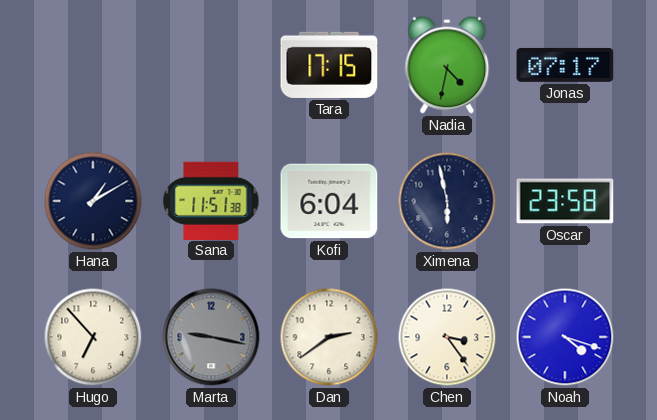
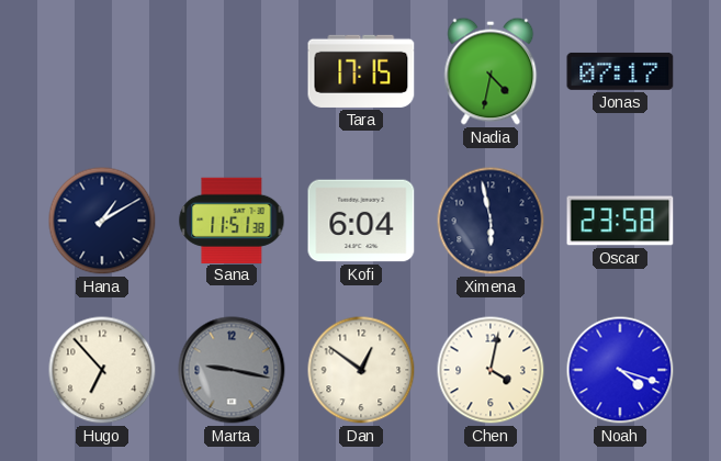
Dan: 2:39 -> 12:51 (361, 370)
Chen: 3:24 -> 4:02 (491, 370)
